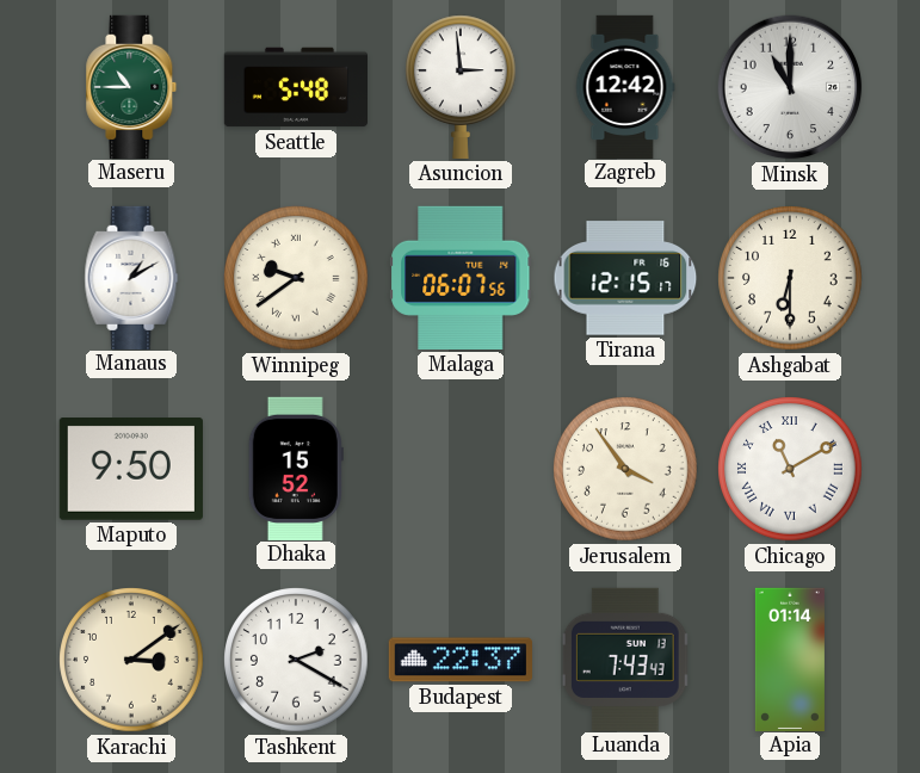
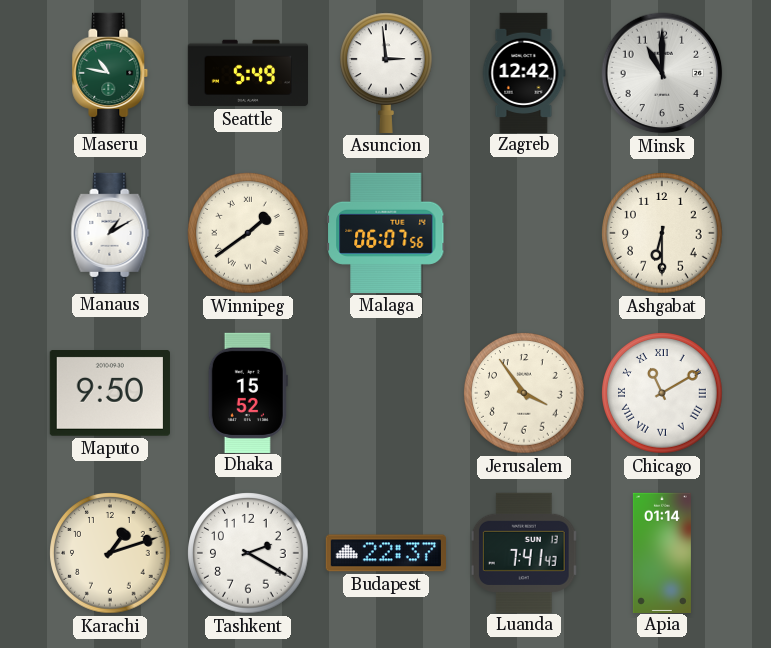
Maseru: 10:45 -> 10:47 (110, 72)
Seattle: 5:48 -> 5:49 (247, 73)
Winnipeg: 9:39 -> 1:39 (248, 233)
Tirana: 12:15 -> none (625, 278)
Karachi: 3:09 -> 1:12 (110, 553)
Luanda: 7:43 -> 7:41 (524, 552)
